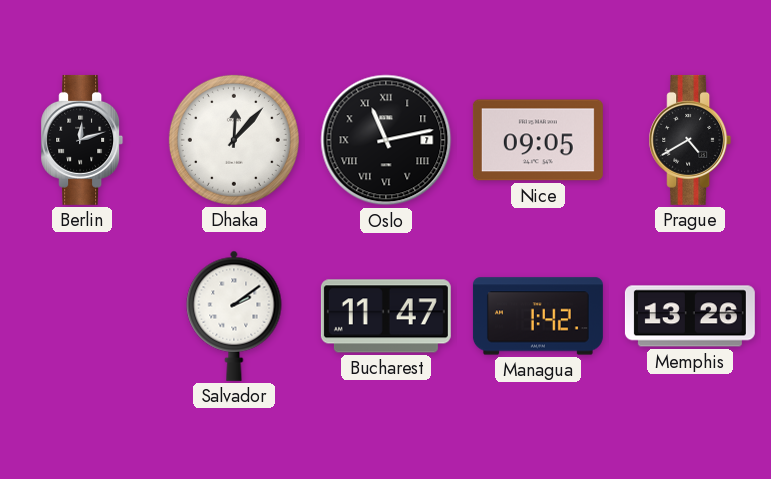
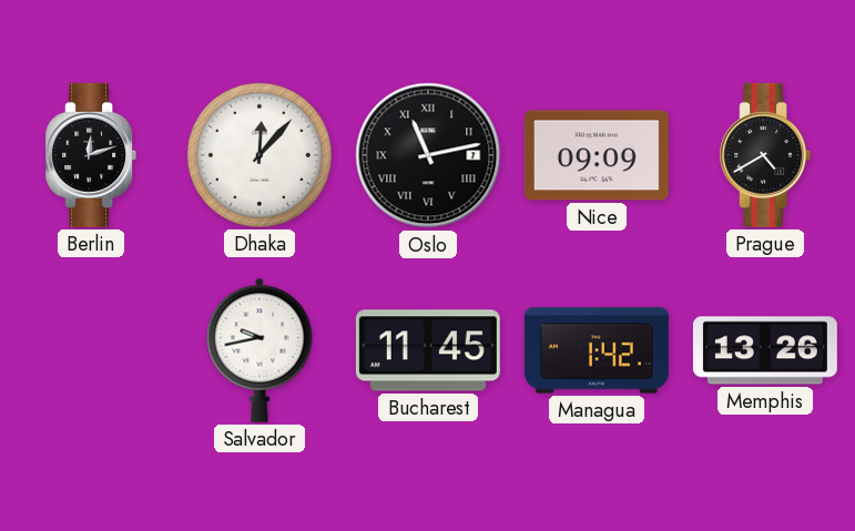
Nice: 09:05 -> 09:09 (597, 155)
Salvador: 2:09 -> 9:43 (259, 350)
Bucharest: 11:47 -> 11:45 (428, 350)
